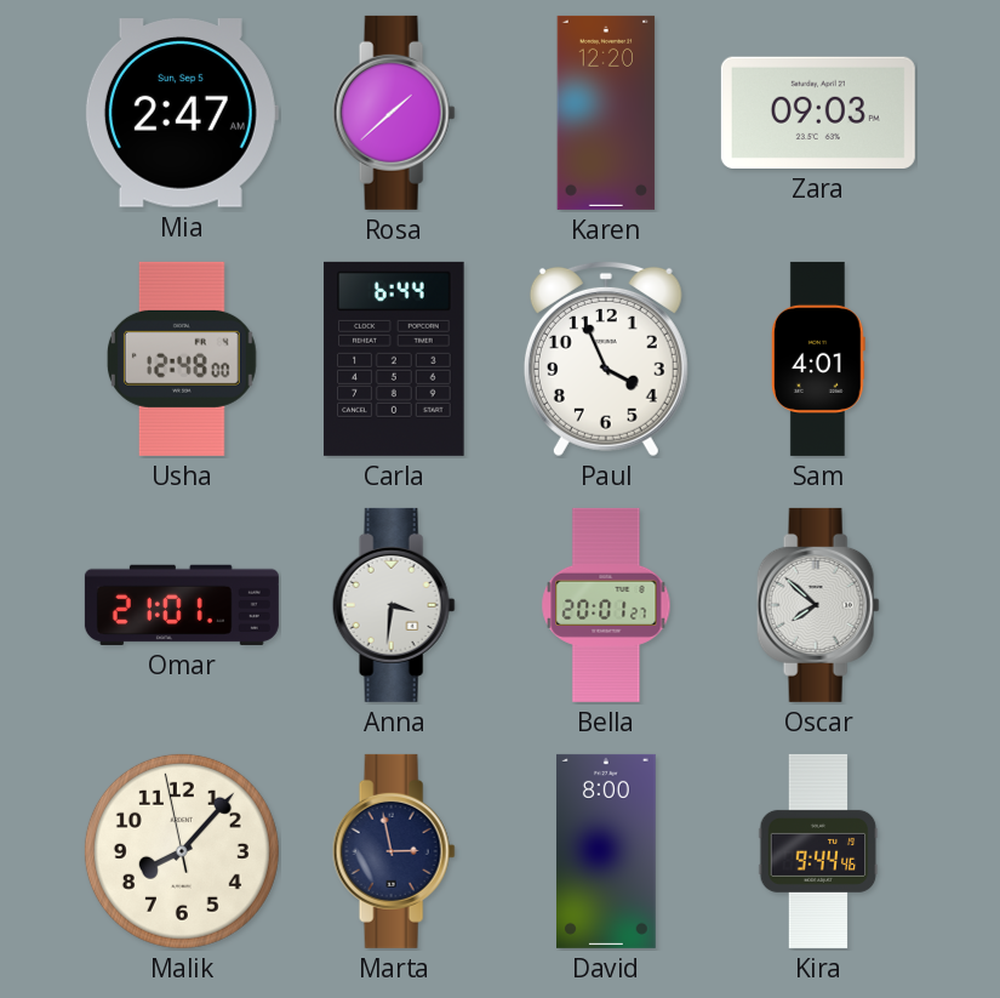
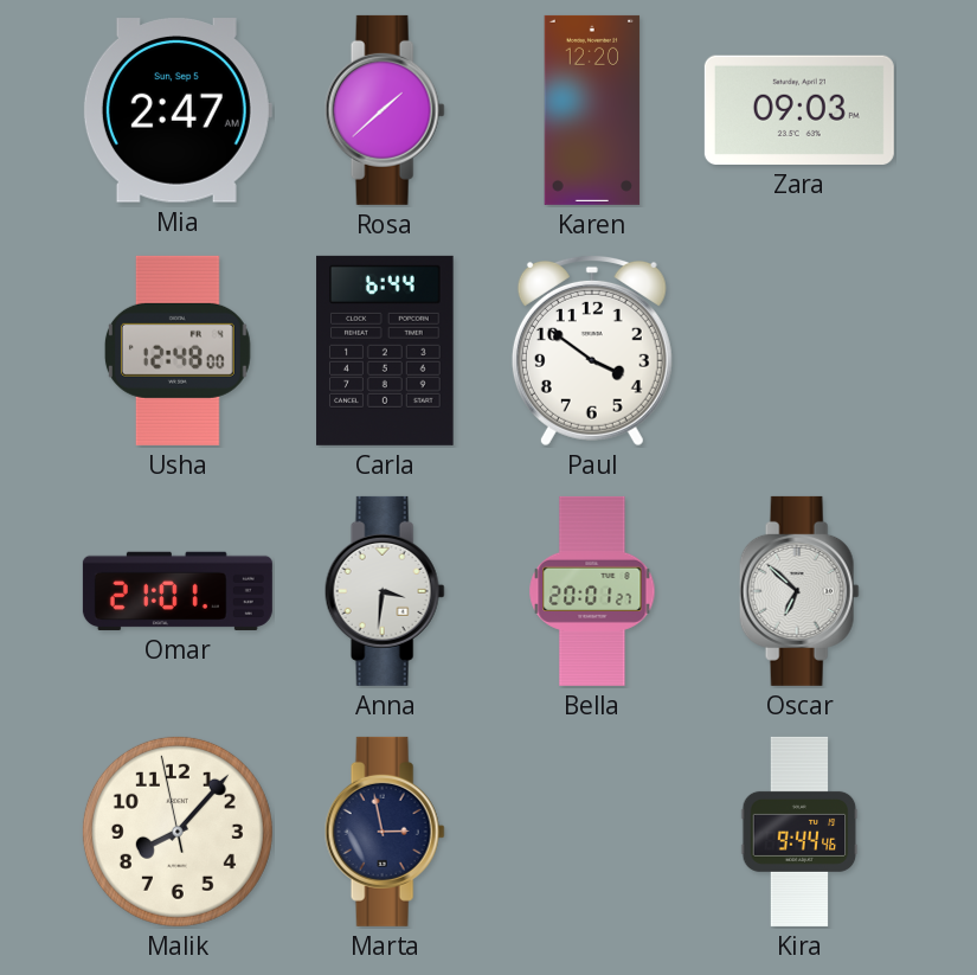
Paul: 3:56 -> 3:51 (592, 351)
Sam: 4:01 -> none (818, 359)
Oscar: 7:52 -> 6:52 (799, 591)
David: 8:00 -> none (607, 851)
